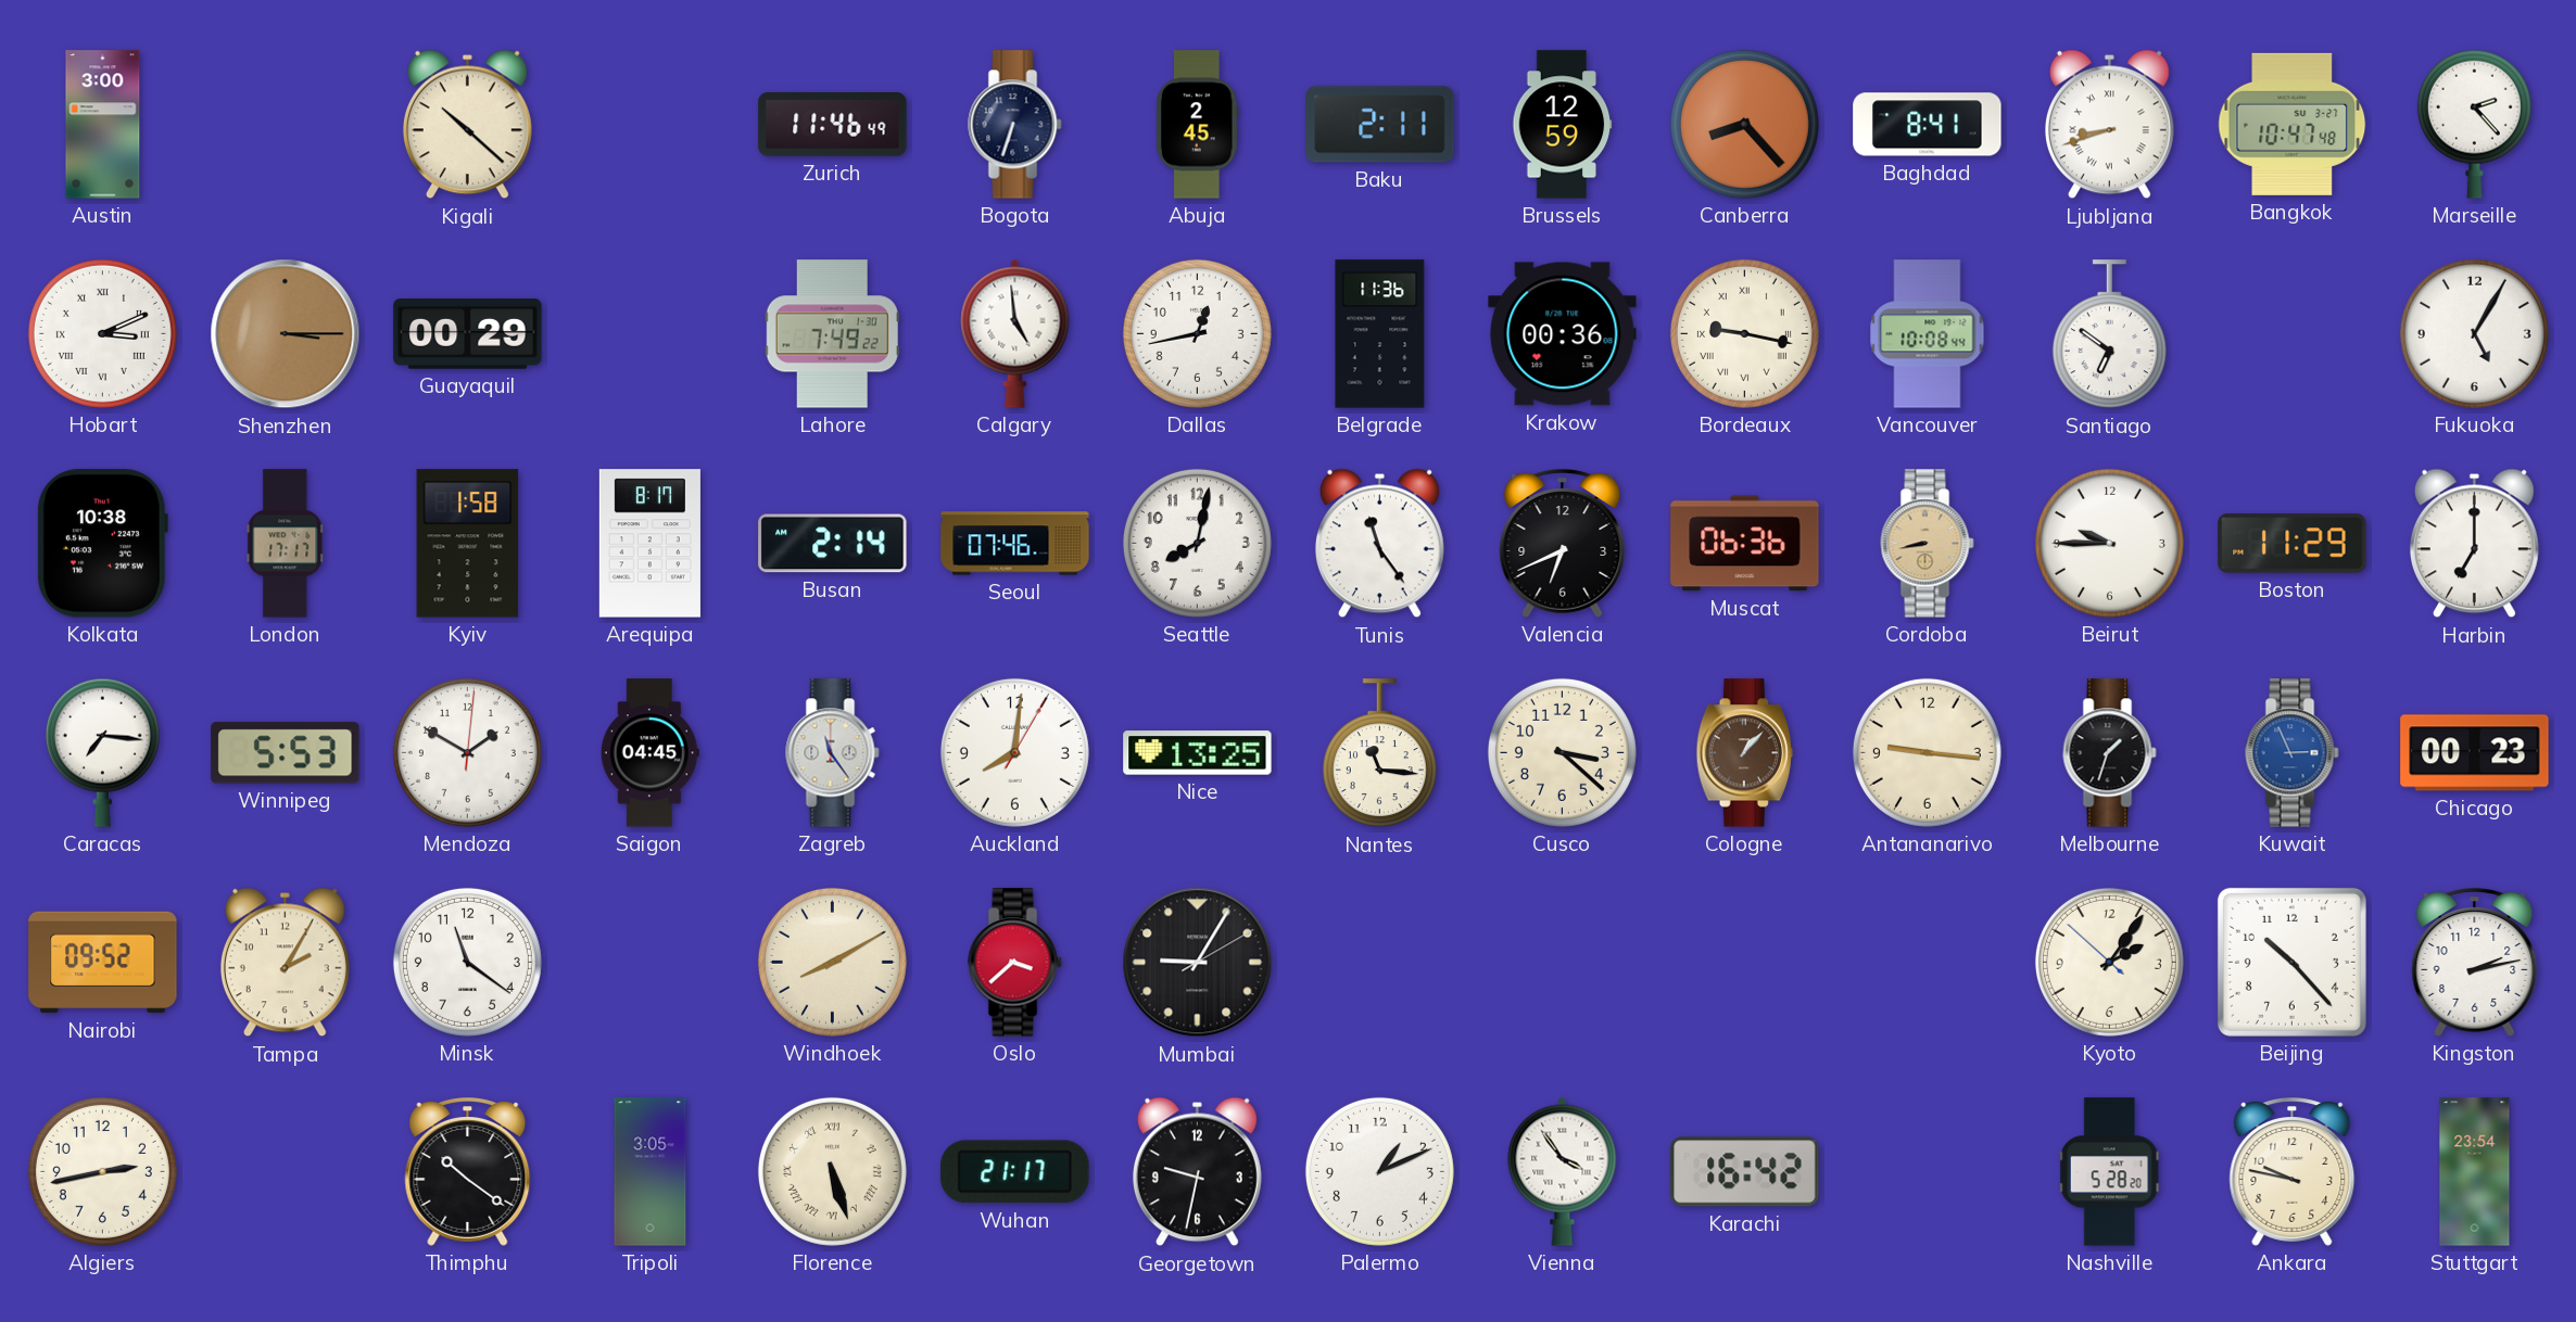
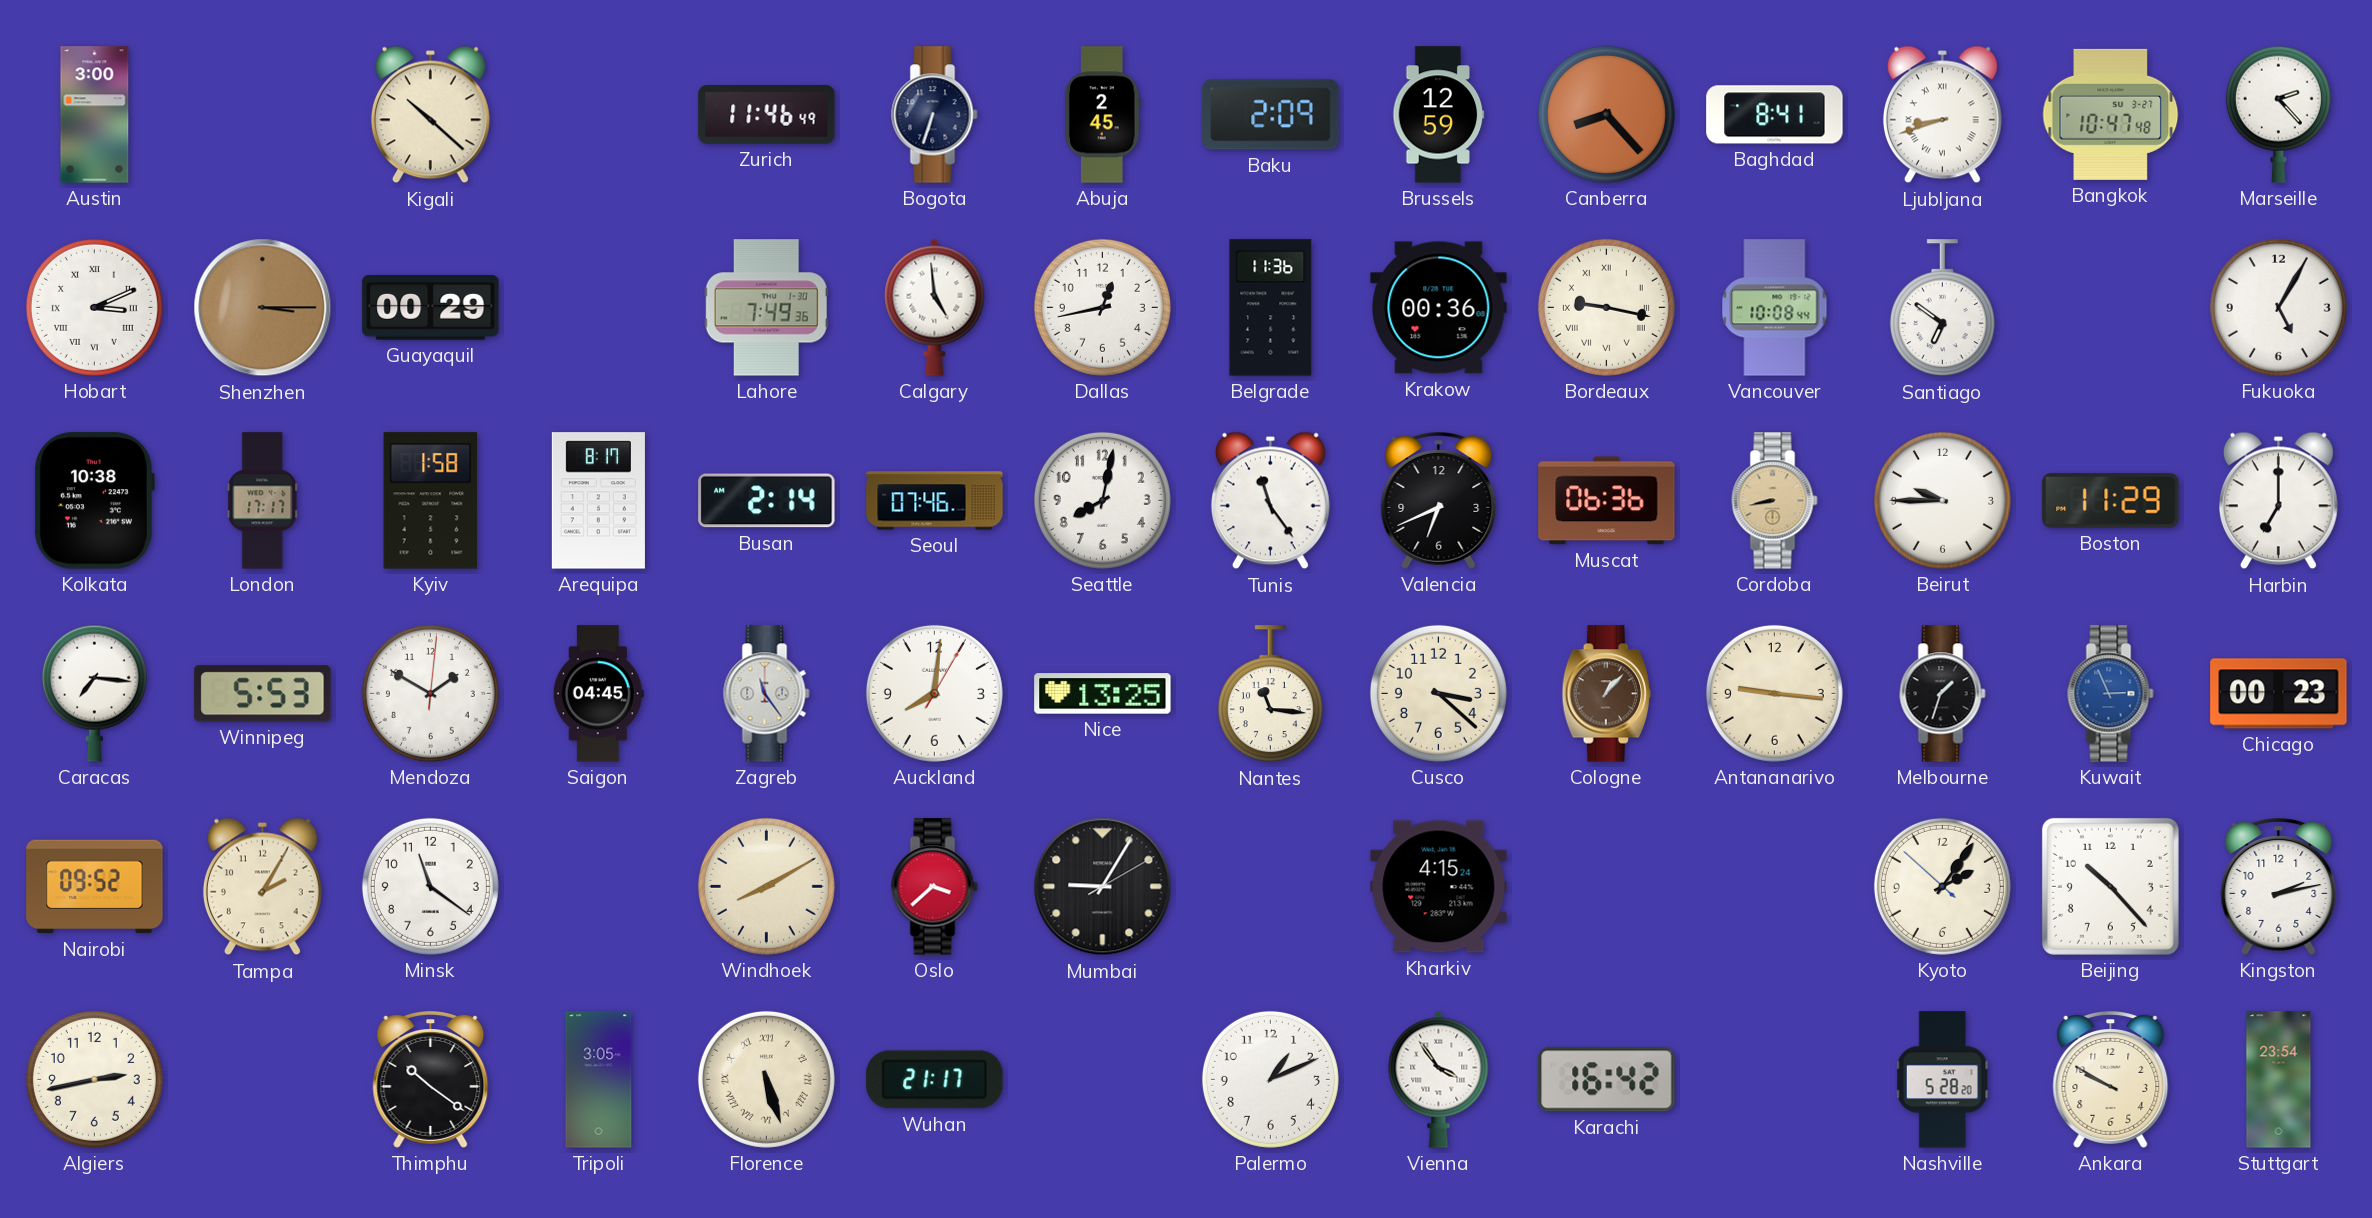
Baku: 2:11 -> 2:09 (1271, 115)
Lahore: 7:49:22 -> 7:49:36 (766, 308)
Kharkiv: none -> 4:15 (1439, 887)
Georgetown: 9:32 -> none (1197, 1172)
Ankara: 9:47 -> 9:50 (2111, 1080)
